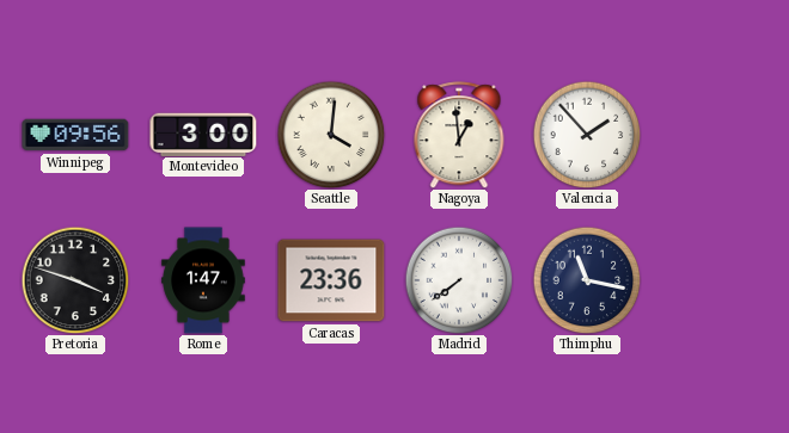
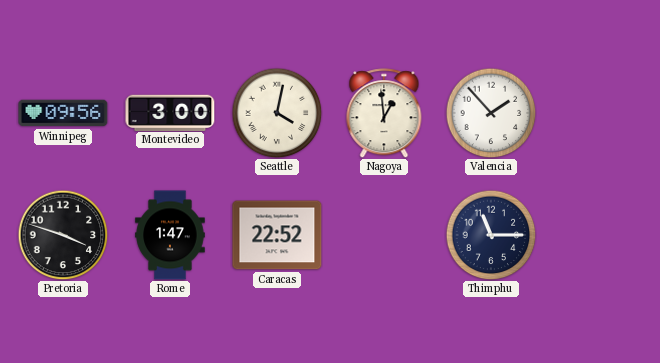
Seattle: 4:01 -> 4:02 (277, 113)
Caracas: 23:36 -> 22:52 (277, 235)
Madrid: 7:39 -> none (459, 280)
Thimphu: 11:17 -> 11:15 (491, 235)
